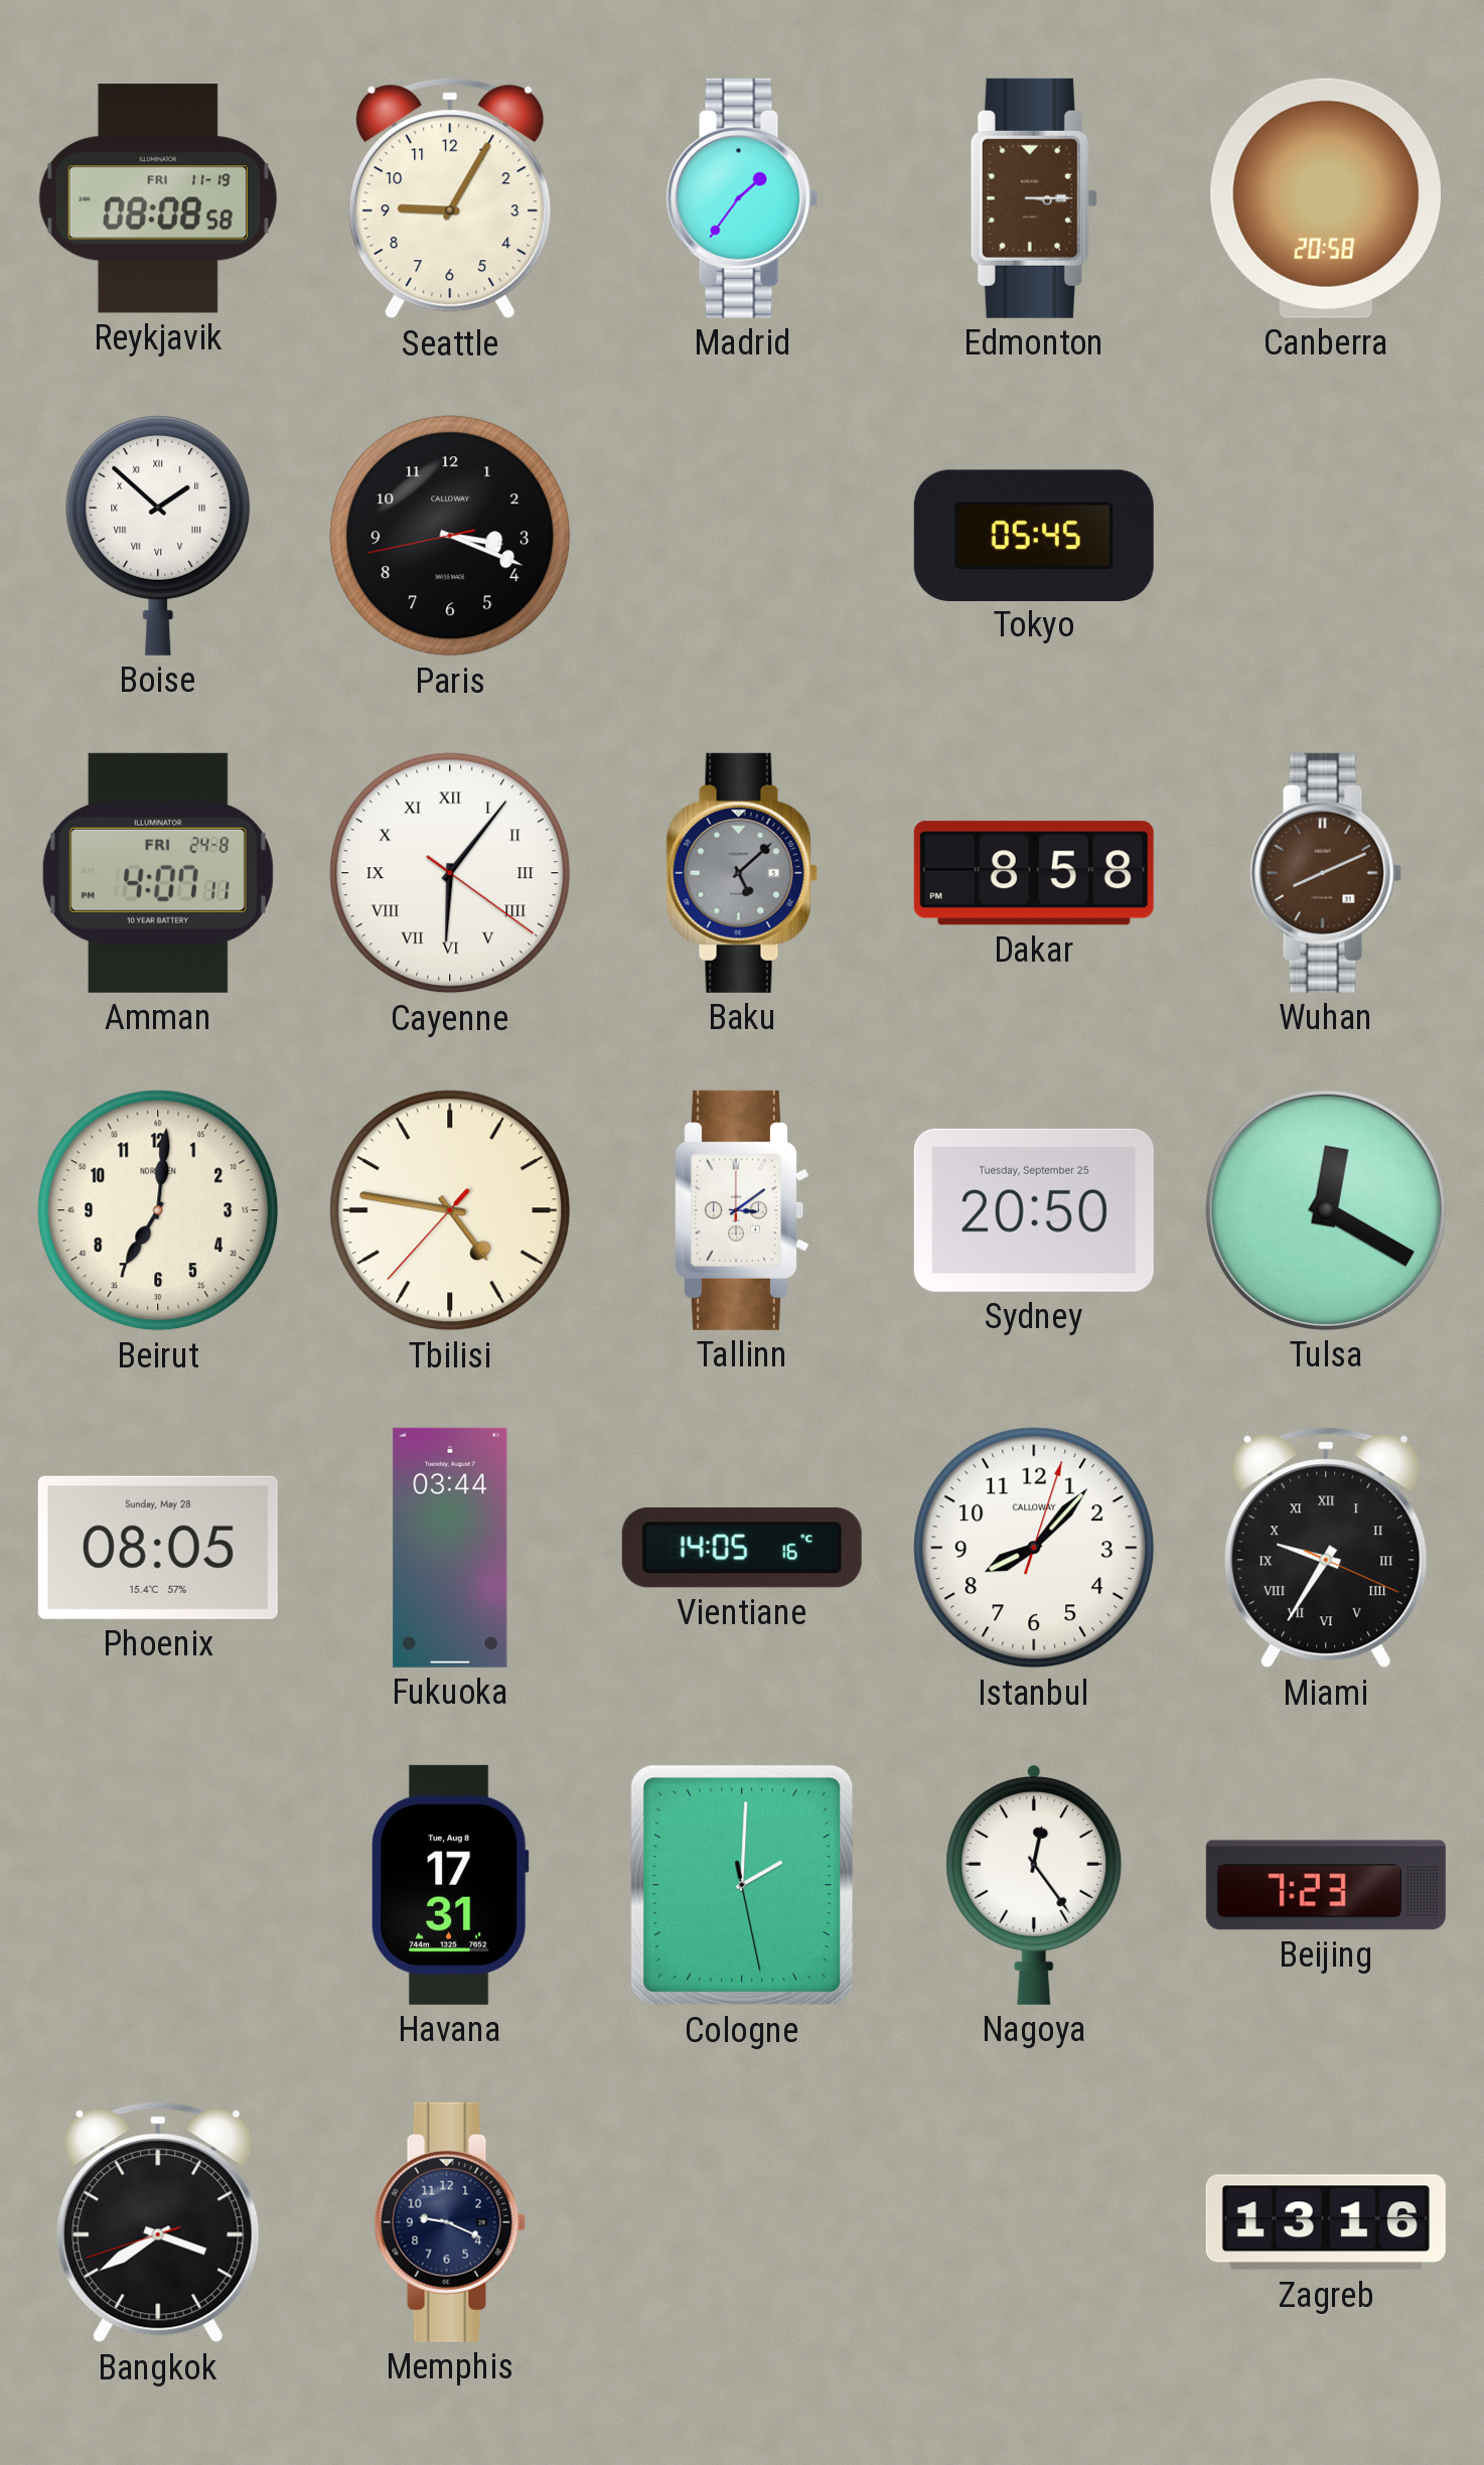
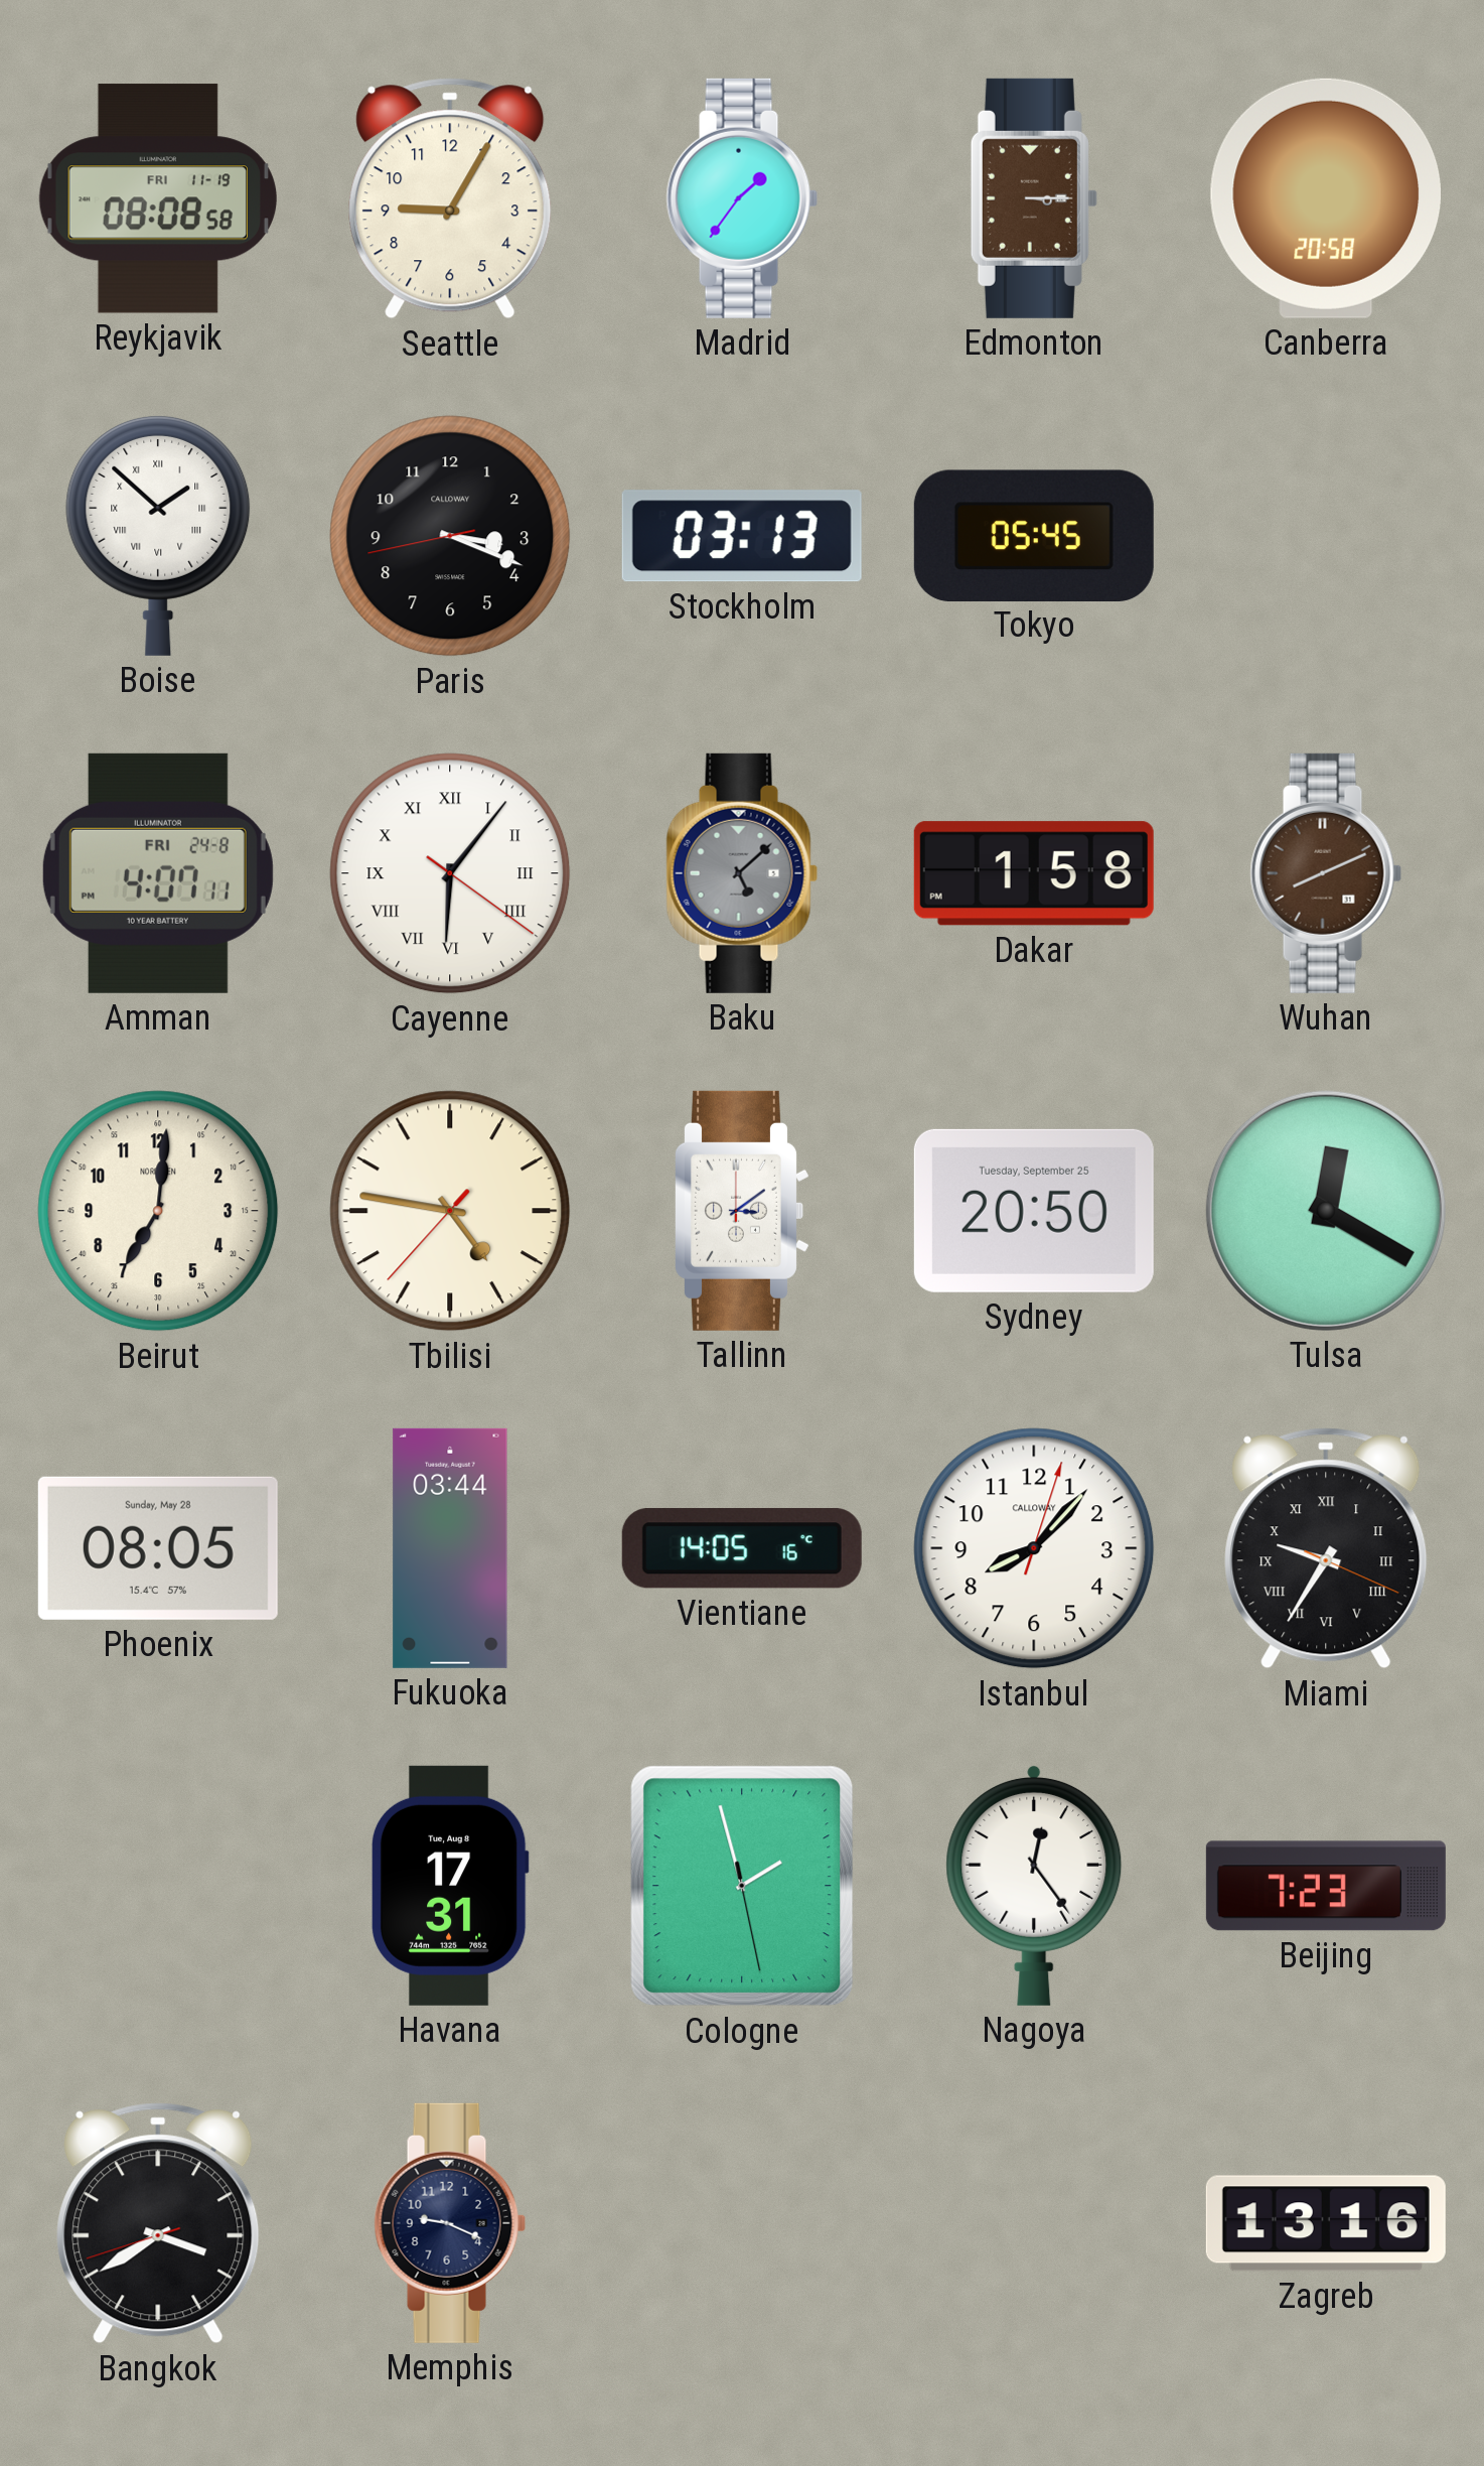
Stockholm: none -> 03:13 (742, 536)
Dakar: 8:58 -> 1:58 (1034, 873)
Cologne: 2:00 -> 1:57 (742, 1886)
